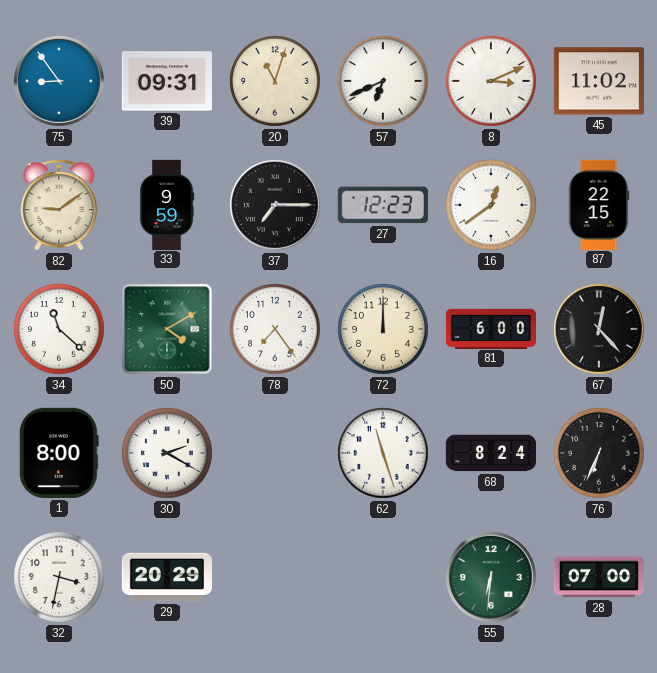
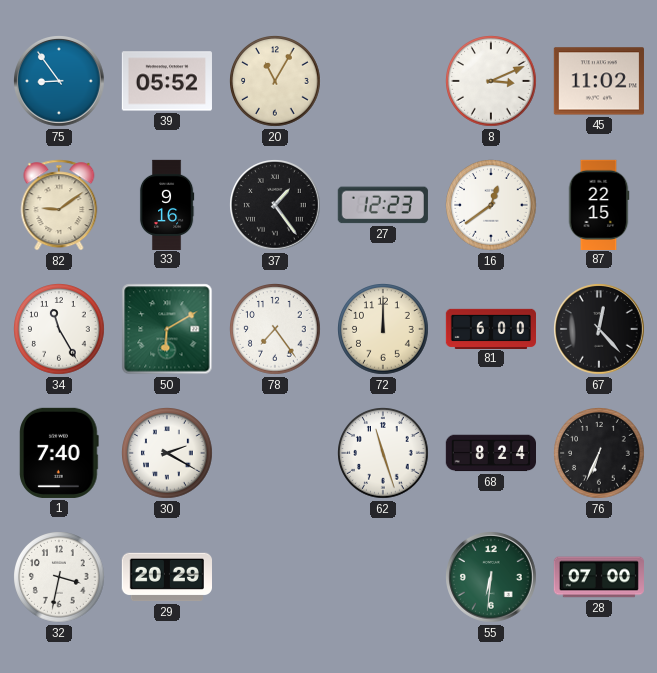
39: 09:31 -> 05:52 (167, 81)
20: 11:03 -> 11:05 (276, 82)
57: 6:41 -> none (384, 82)
33: 9:59 -> 9:16 (167, 204)
37: 7:15 -> 1:24 (276, 206)
34: 11:22 -> 11:25 (60, 330)
50: 4:10 -> 6:10 (167, 329)
1: 8:00 -> 7:40 (59, 453)
